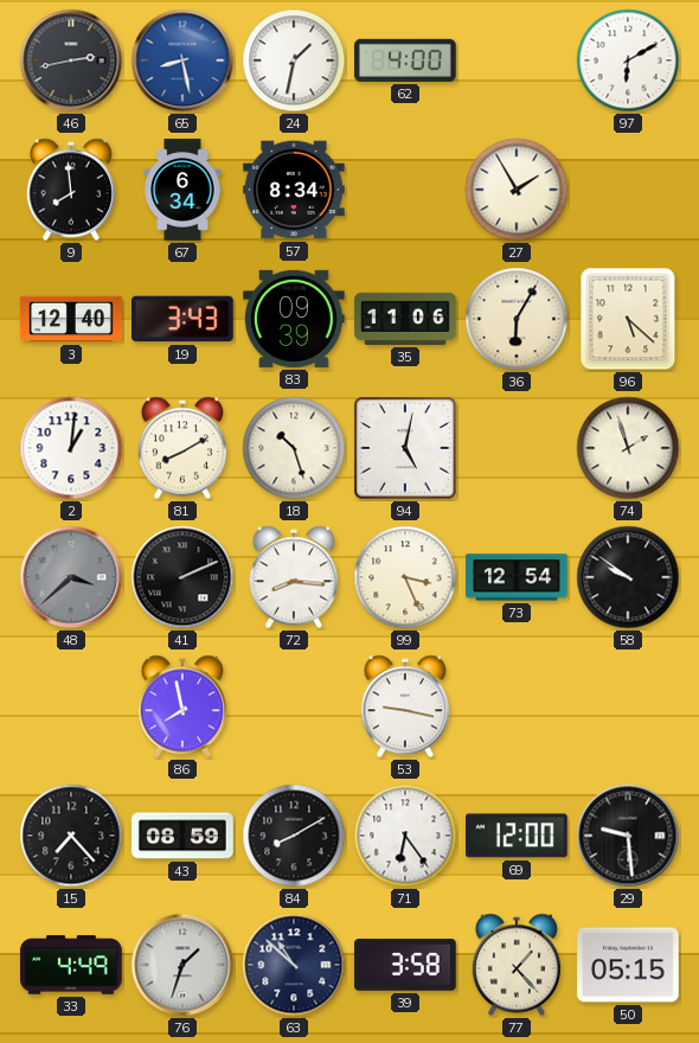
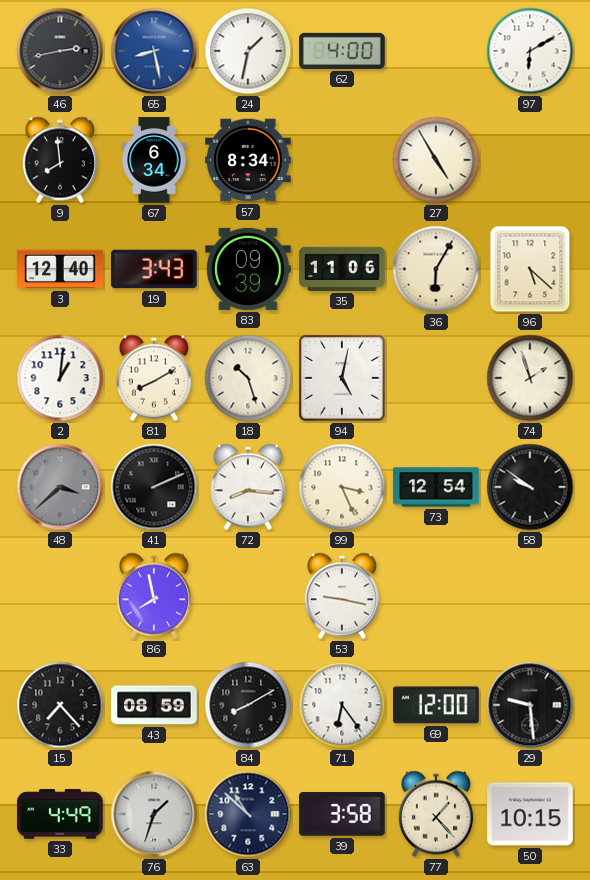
27: 1:55 -> 4:55 (436, 160)
50: 05:15 -> 10:15 (530, 814)
